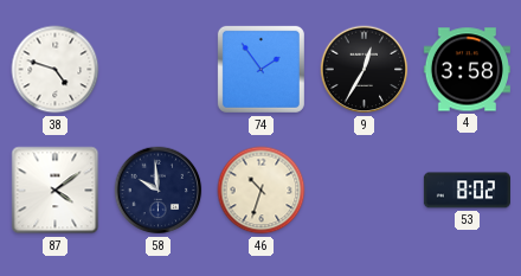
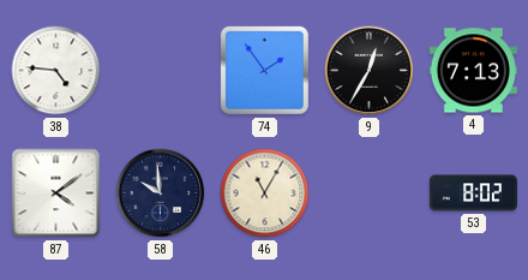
38: 4:48 -> 4:46 (56, 71)
4: 3:58 -> 7:13 (473, 71)
46: 10:33 -> 11:05 (265, 193)
